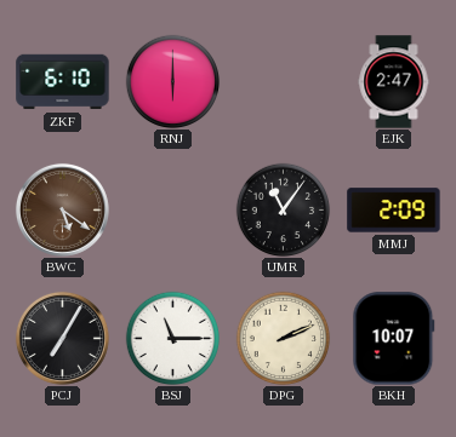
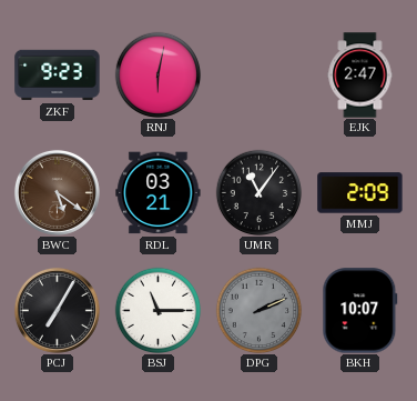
ZKF: 6:10 -> 9:23 (58, 76)
RNJ: 6:00 -> 6:02 (157, 74)
RDL: none -> 03:21 (159, 193)
DPG dial: cream -> grey (258, 310)
